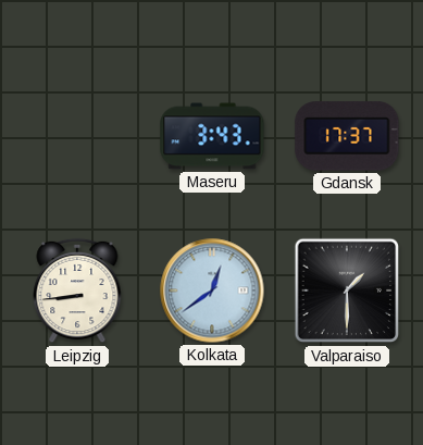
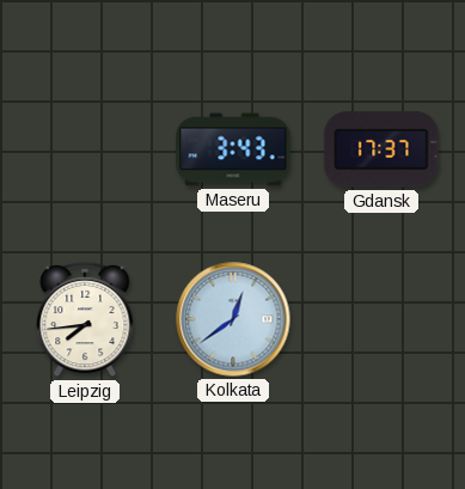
Leipzig: 8:44 -> 7:44 (85, 319)
Valparaiso: 1:30 -> none (347, 291)
